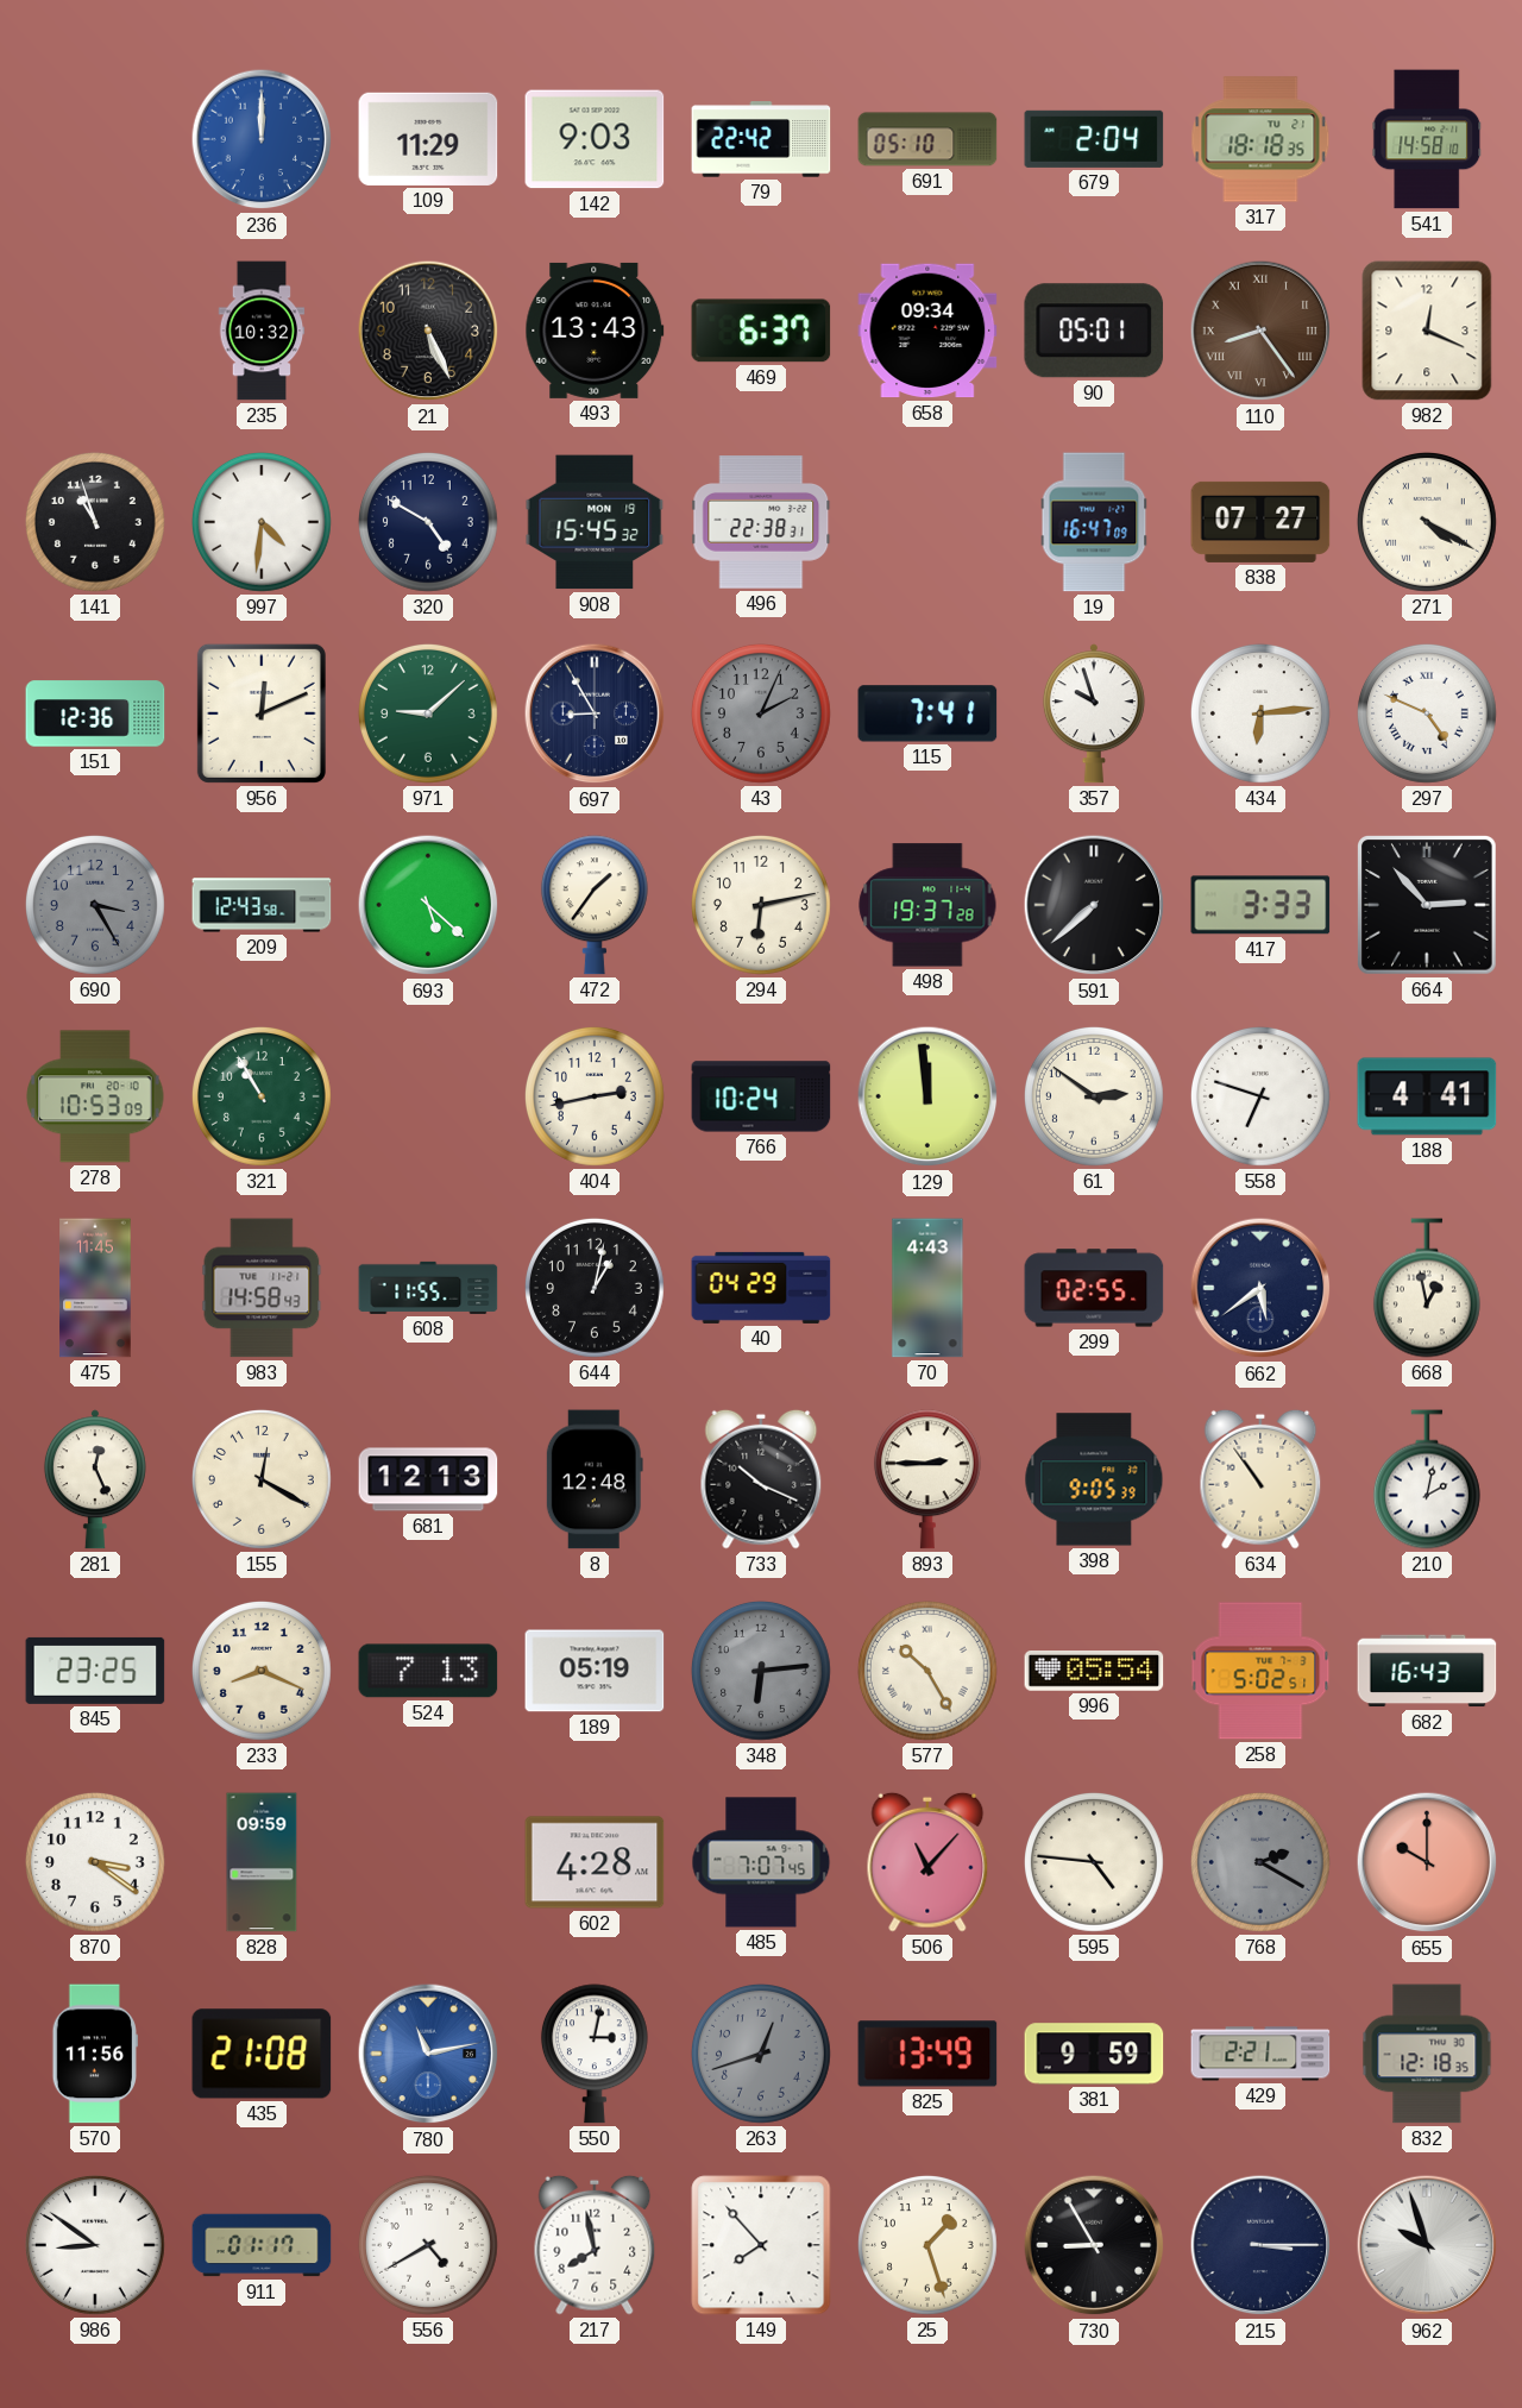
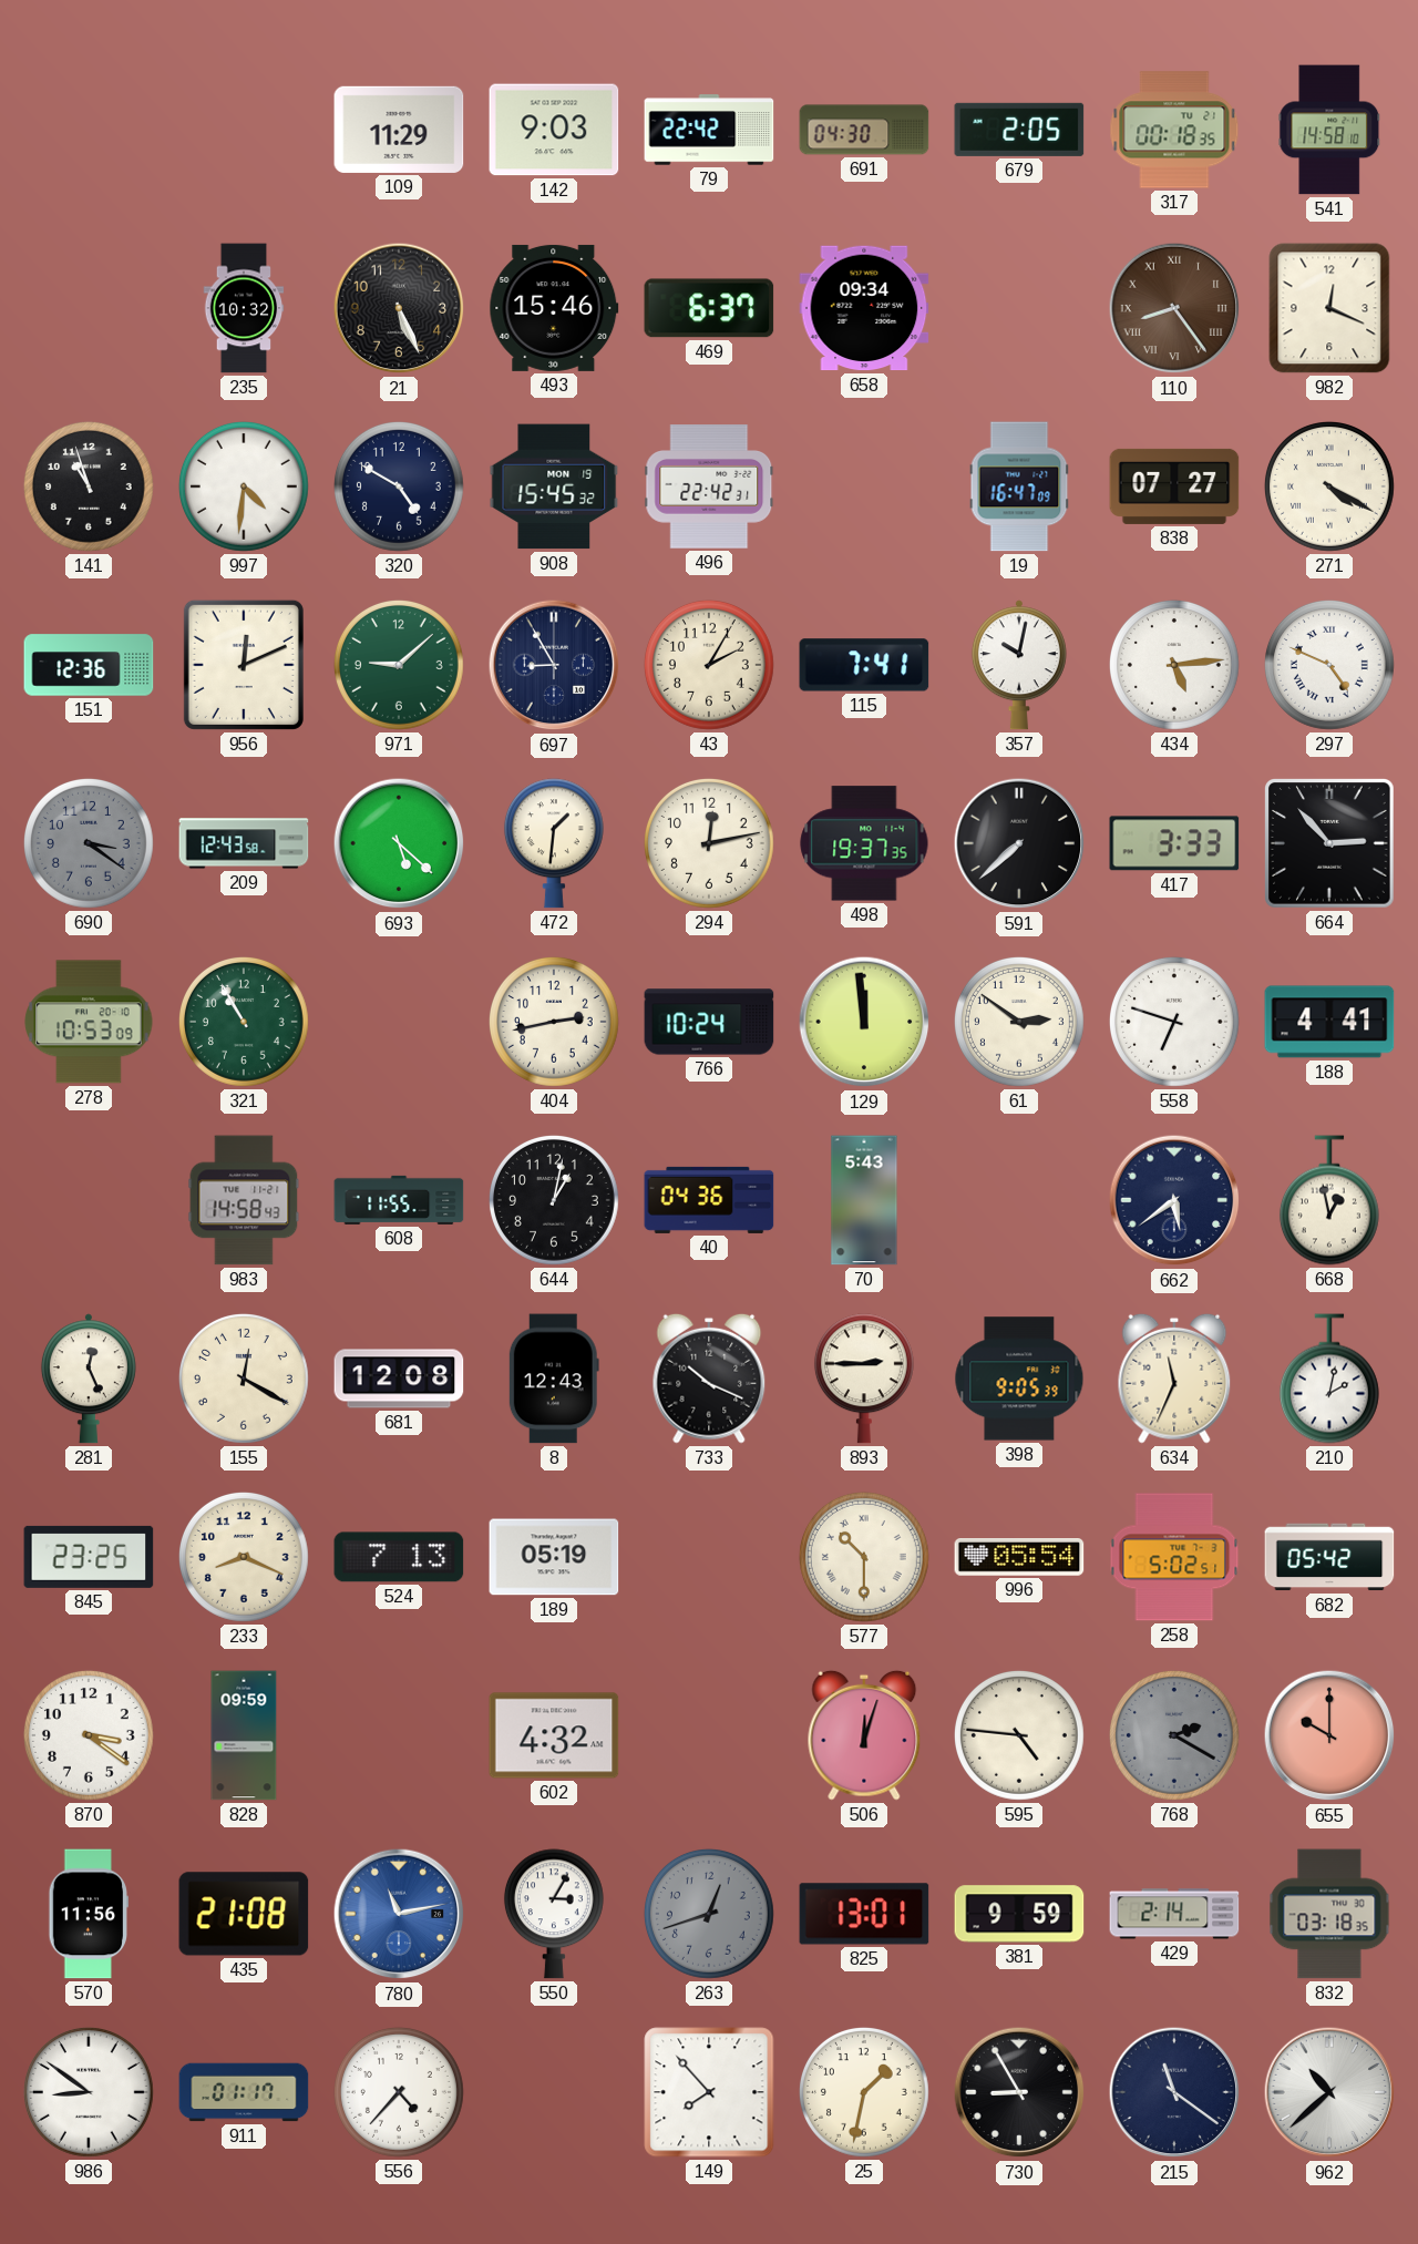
236: 12:00 -> none (262, 139)
691: 05:10 -> 04:30 (864, 130)
679: 2:04 -> 2:05 (1019, 130)
317: 18:18 -> 00:18 (1174, 130)
493: 13:43 -> 15:46 (554, 308)
90: 05:01 -> none (1094, 331)
496: 22:38 -> 22:42 (709, 486)
43: 2:04 -> 2:05 (709, 665)
43 dial: grey -> cream (709, 665)
357: 9:57 -> 10:02 (1019, 665)
434: 6:14 -> 5:14 (1174, 665)
690: 3:25 -> 3:21 (89, 843)
472: 1:36 -> 1:31 (554, 843)
294: 6:13 -> 12:13 (709, 843)
498: 19:37:28 -> 19:37:35 (864, 843)
475: 11:45 -> none (95, 1288)
40: 04:29 -> 04:36 (709, 1200)
70: 4:43 -> 5:43 (864, 1200)
299: 02:55 -> none (1094, 1288)
681: 12:13 -> 12:08 (399, 1379)
8: 12:48 -> 12:43 (554, 1379)
634: 10:54 -> 11:34 (1174, 1379)
348: 6:14 -> none (761, 1671)
577: 10:25 -> 10:30 (864, 1557)
682: 16:43 -> 05:42 (1329, 1557)
602: 4:28 -> 4:32 (554, 1735)
485: 7:07 -> none (761, 1862)
506: 11:07 -> 12:03 (864, 1735)
550: 3:02 -> 3:05 (554, 1914)
825: 13:49 -> 13:01 (864, 1914)
429: 2:21 -> 2:14 (1174, 1914)
832: 12:18 -> 03:18 (1329, 1914)
556: 4:40 -> 4:37 (399, 2092)
217: 7:58 -> none (595, 2245)
25: 1:27 -> 1:32 (864, 2092)
215: 3:15 -> 11:21 (1174, 2092)
962: 9:57 -> 10:38 (1329, 2092)
